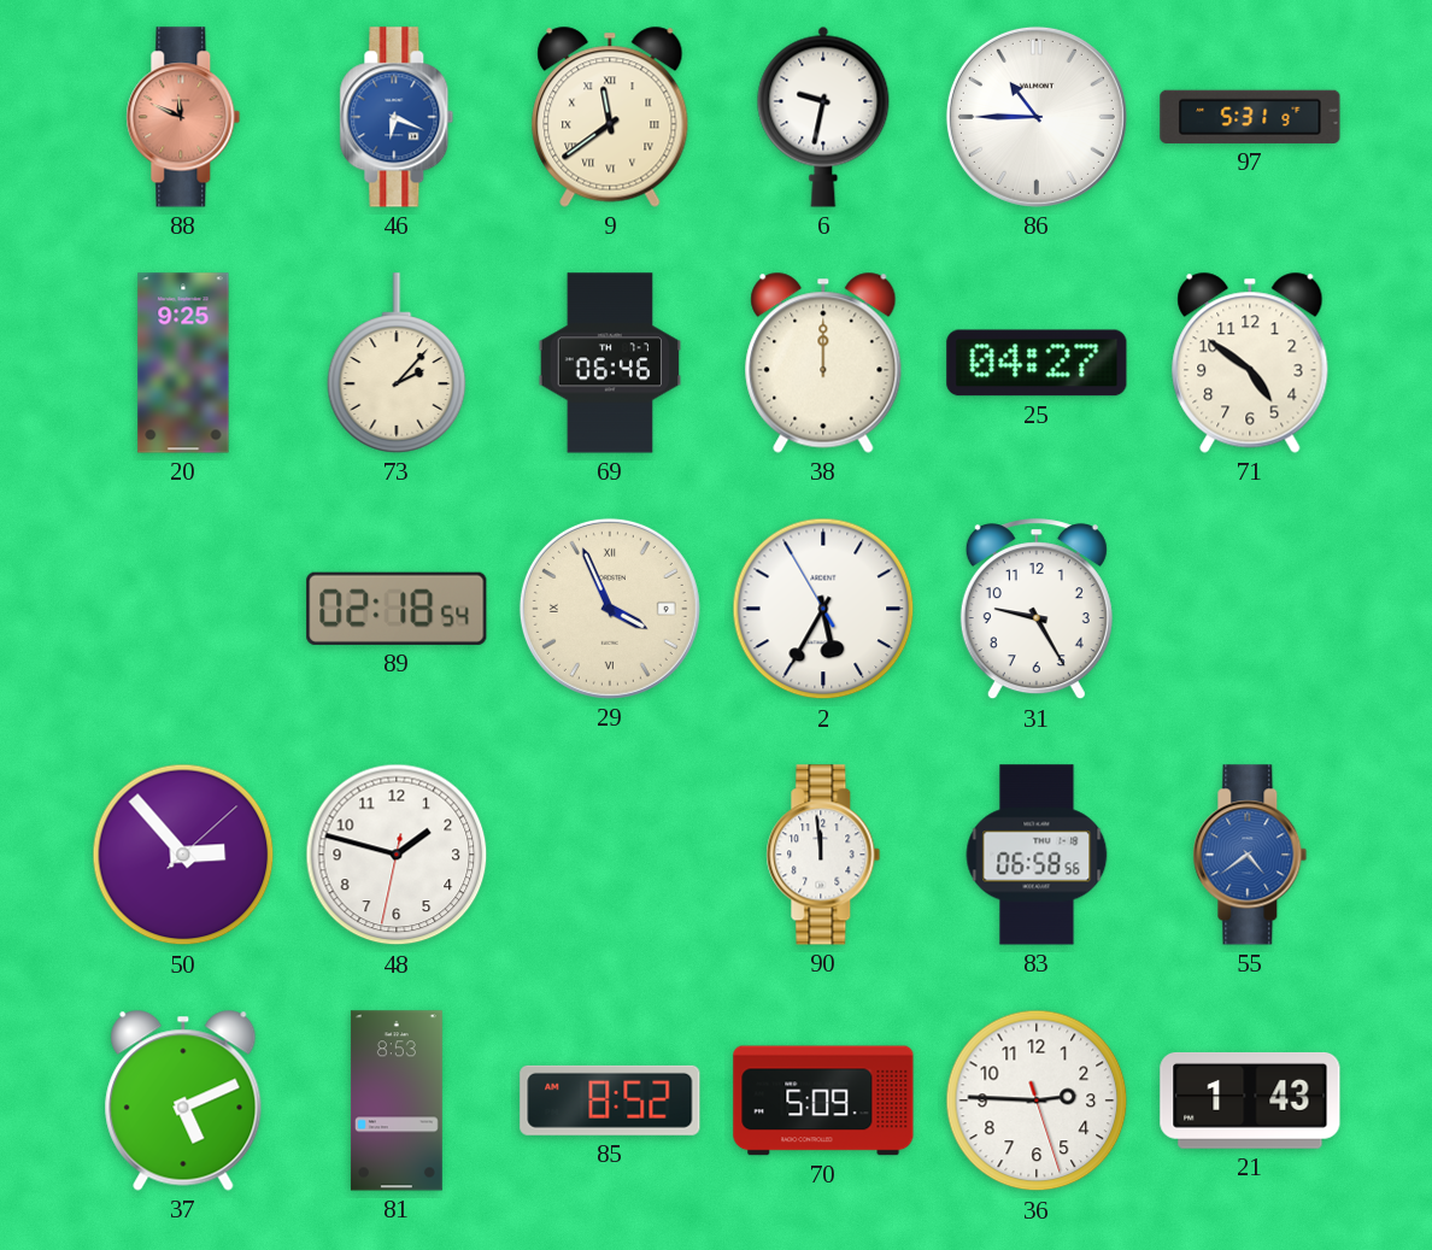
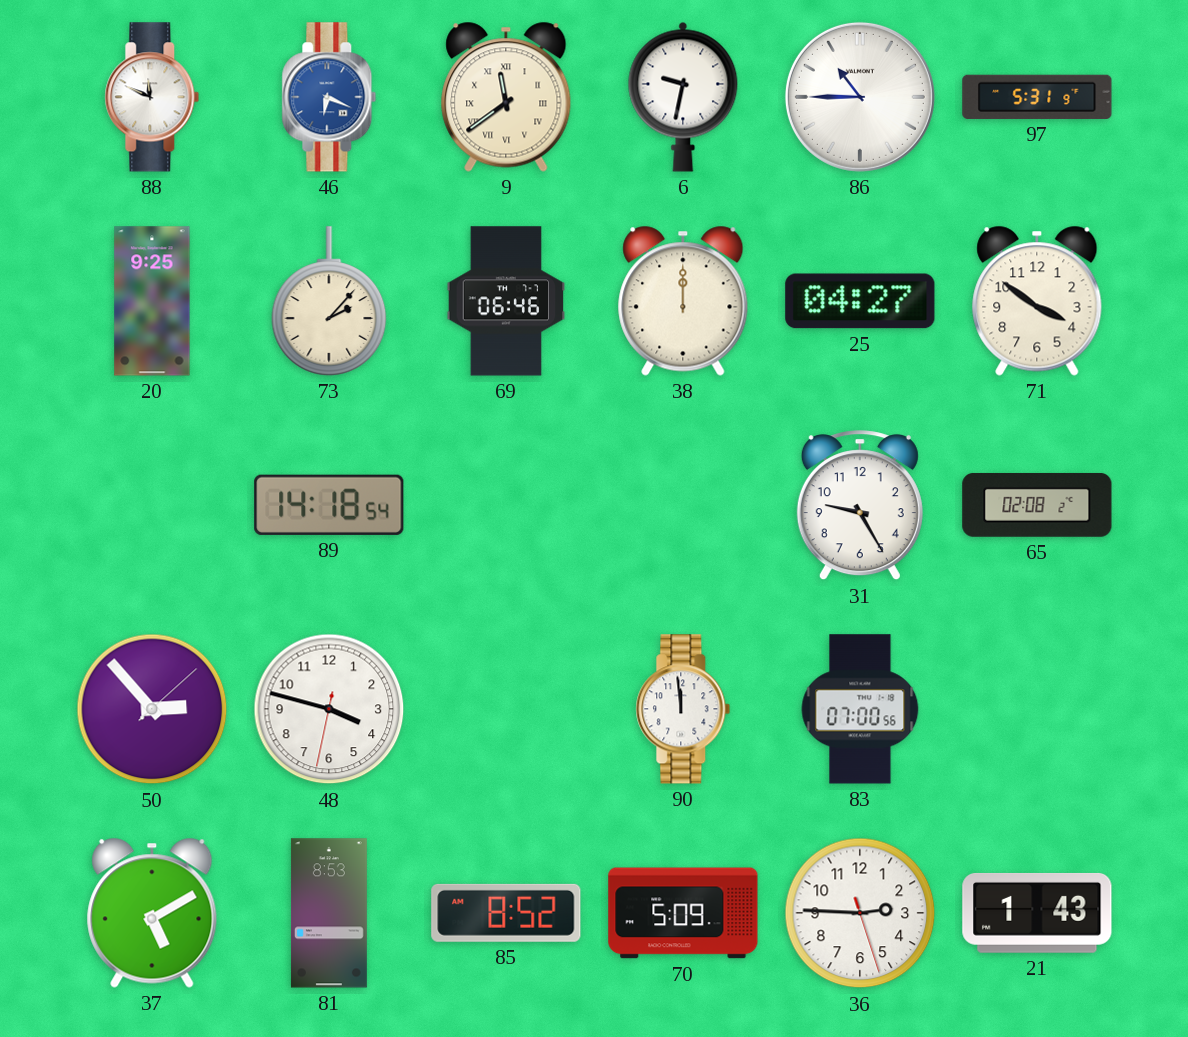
88 dial: salmon -> white (152, 97)
71: 4:51 -> 3:51 (1037, 301)
89: 02:18 -> 14:18 (329, 505)
29: 3:56 -> none (610, 609)
2: 5:34 -> none (823, 609)
65: none -> 02:08 (1037, 505)
48: 1:47 -> 3:47 (329, 709)
83: 06:58 -> 07:00 (860, 709)
55: 4:39 -> none (1250, 855)
37: 5:11 -> 5:10 (152, 913)
